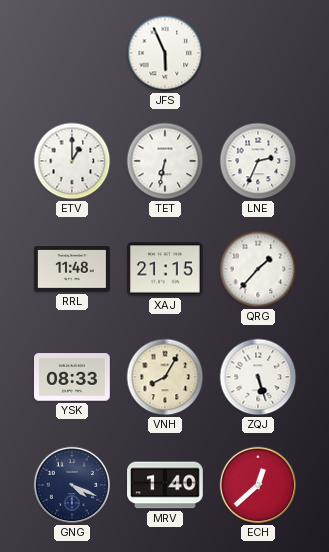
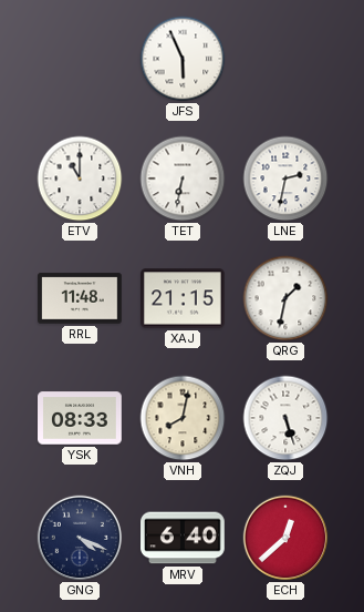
ETV: 1:00 -> 11:00 (80, 178)
LNE: 2:34 -> 2:32 (285, 178)
QRG: 1:37 -> 1:32 (285, 298)
VNH: 8:05 -> 8:02 (183, 418)
MRV: 1:40 -> 6:40 (183, 538)
